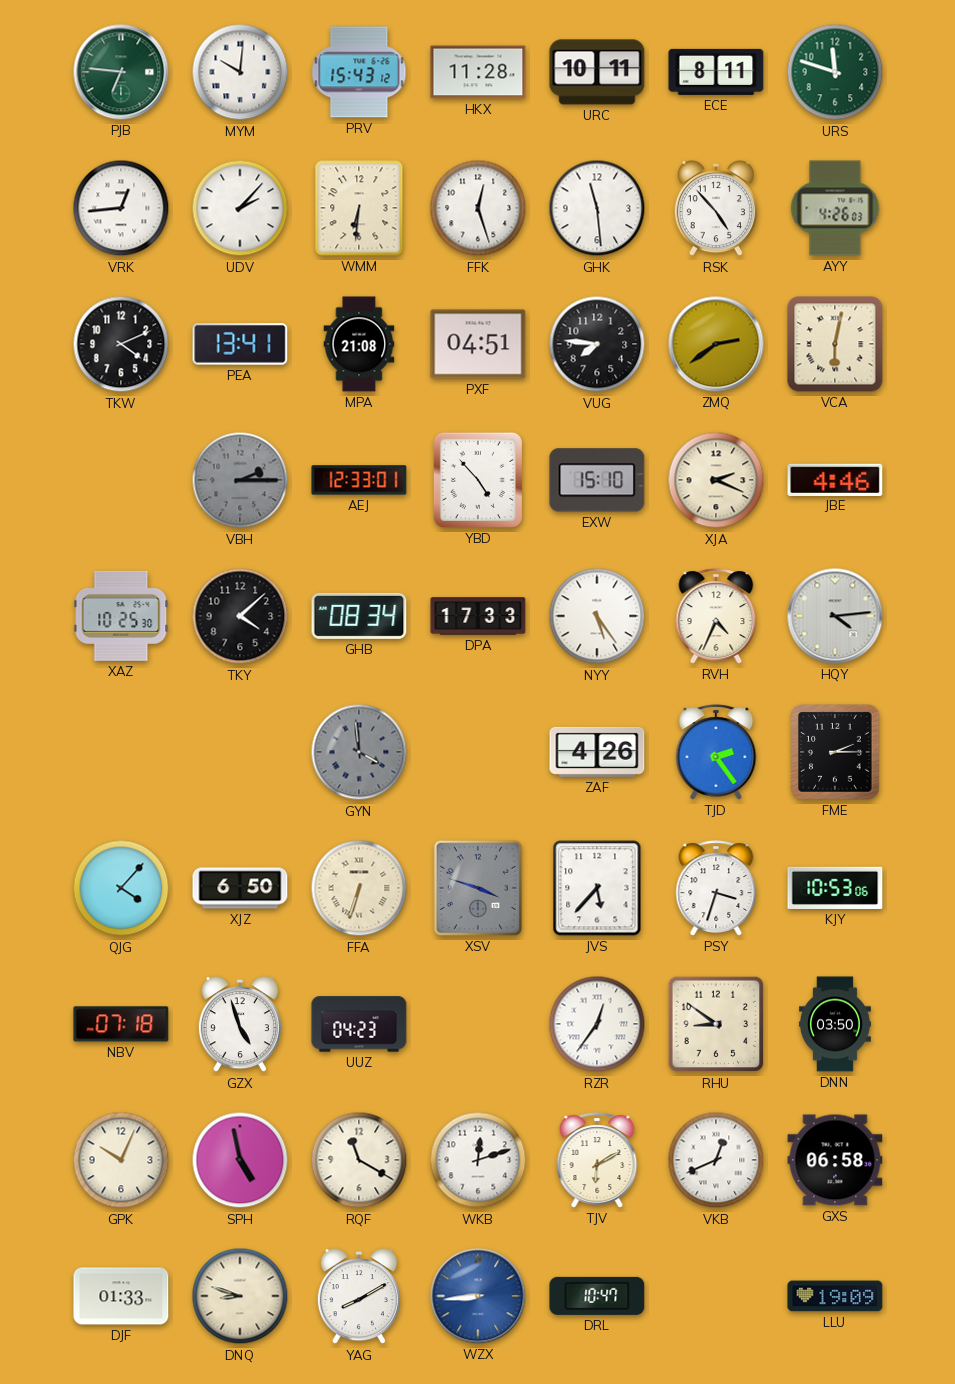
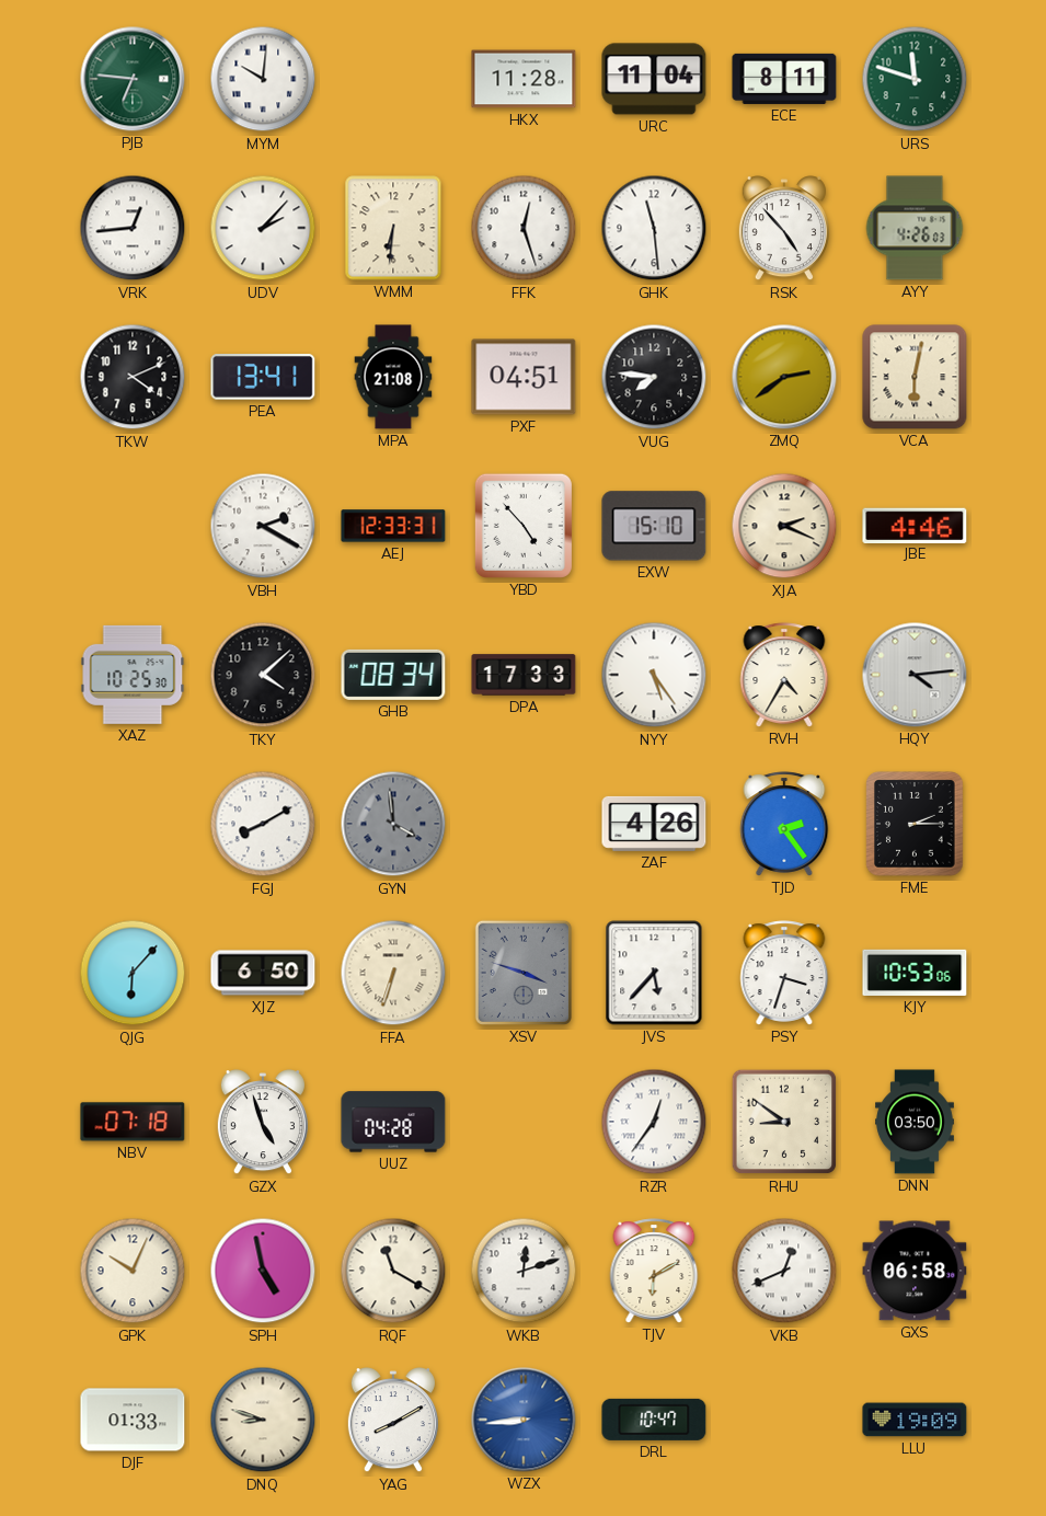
PRV: 15:43 -> none (359, 72)
URC: 10:11 -> 11:04 (654, 79)
VBH: 2:15 -> 2:20 (263, 526)
VBH dial: grey -> white (263, 526)
AEJ: 12:33:01 -> 12:33:31 (393, 526)
RVH: 4:34 -> 4:35 (784, 675)
FGJ: none -> 8:10 (263, 824)
QJG: 4:07 -> 6:07 (133, 973)
UUZ: 04:23 -> 04:28 (393, 1122)
